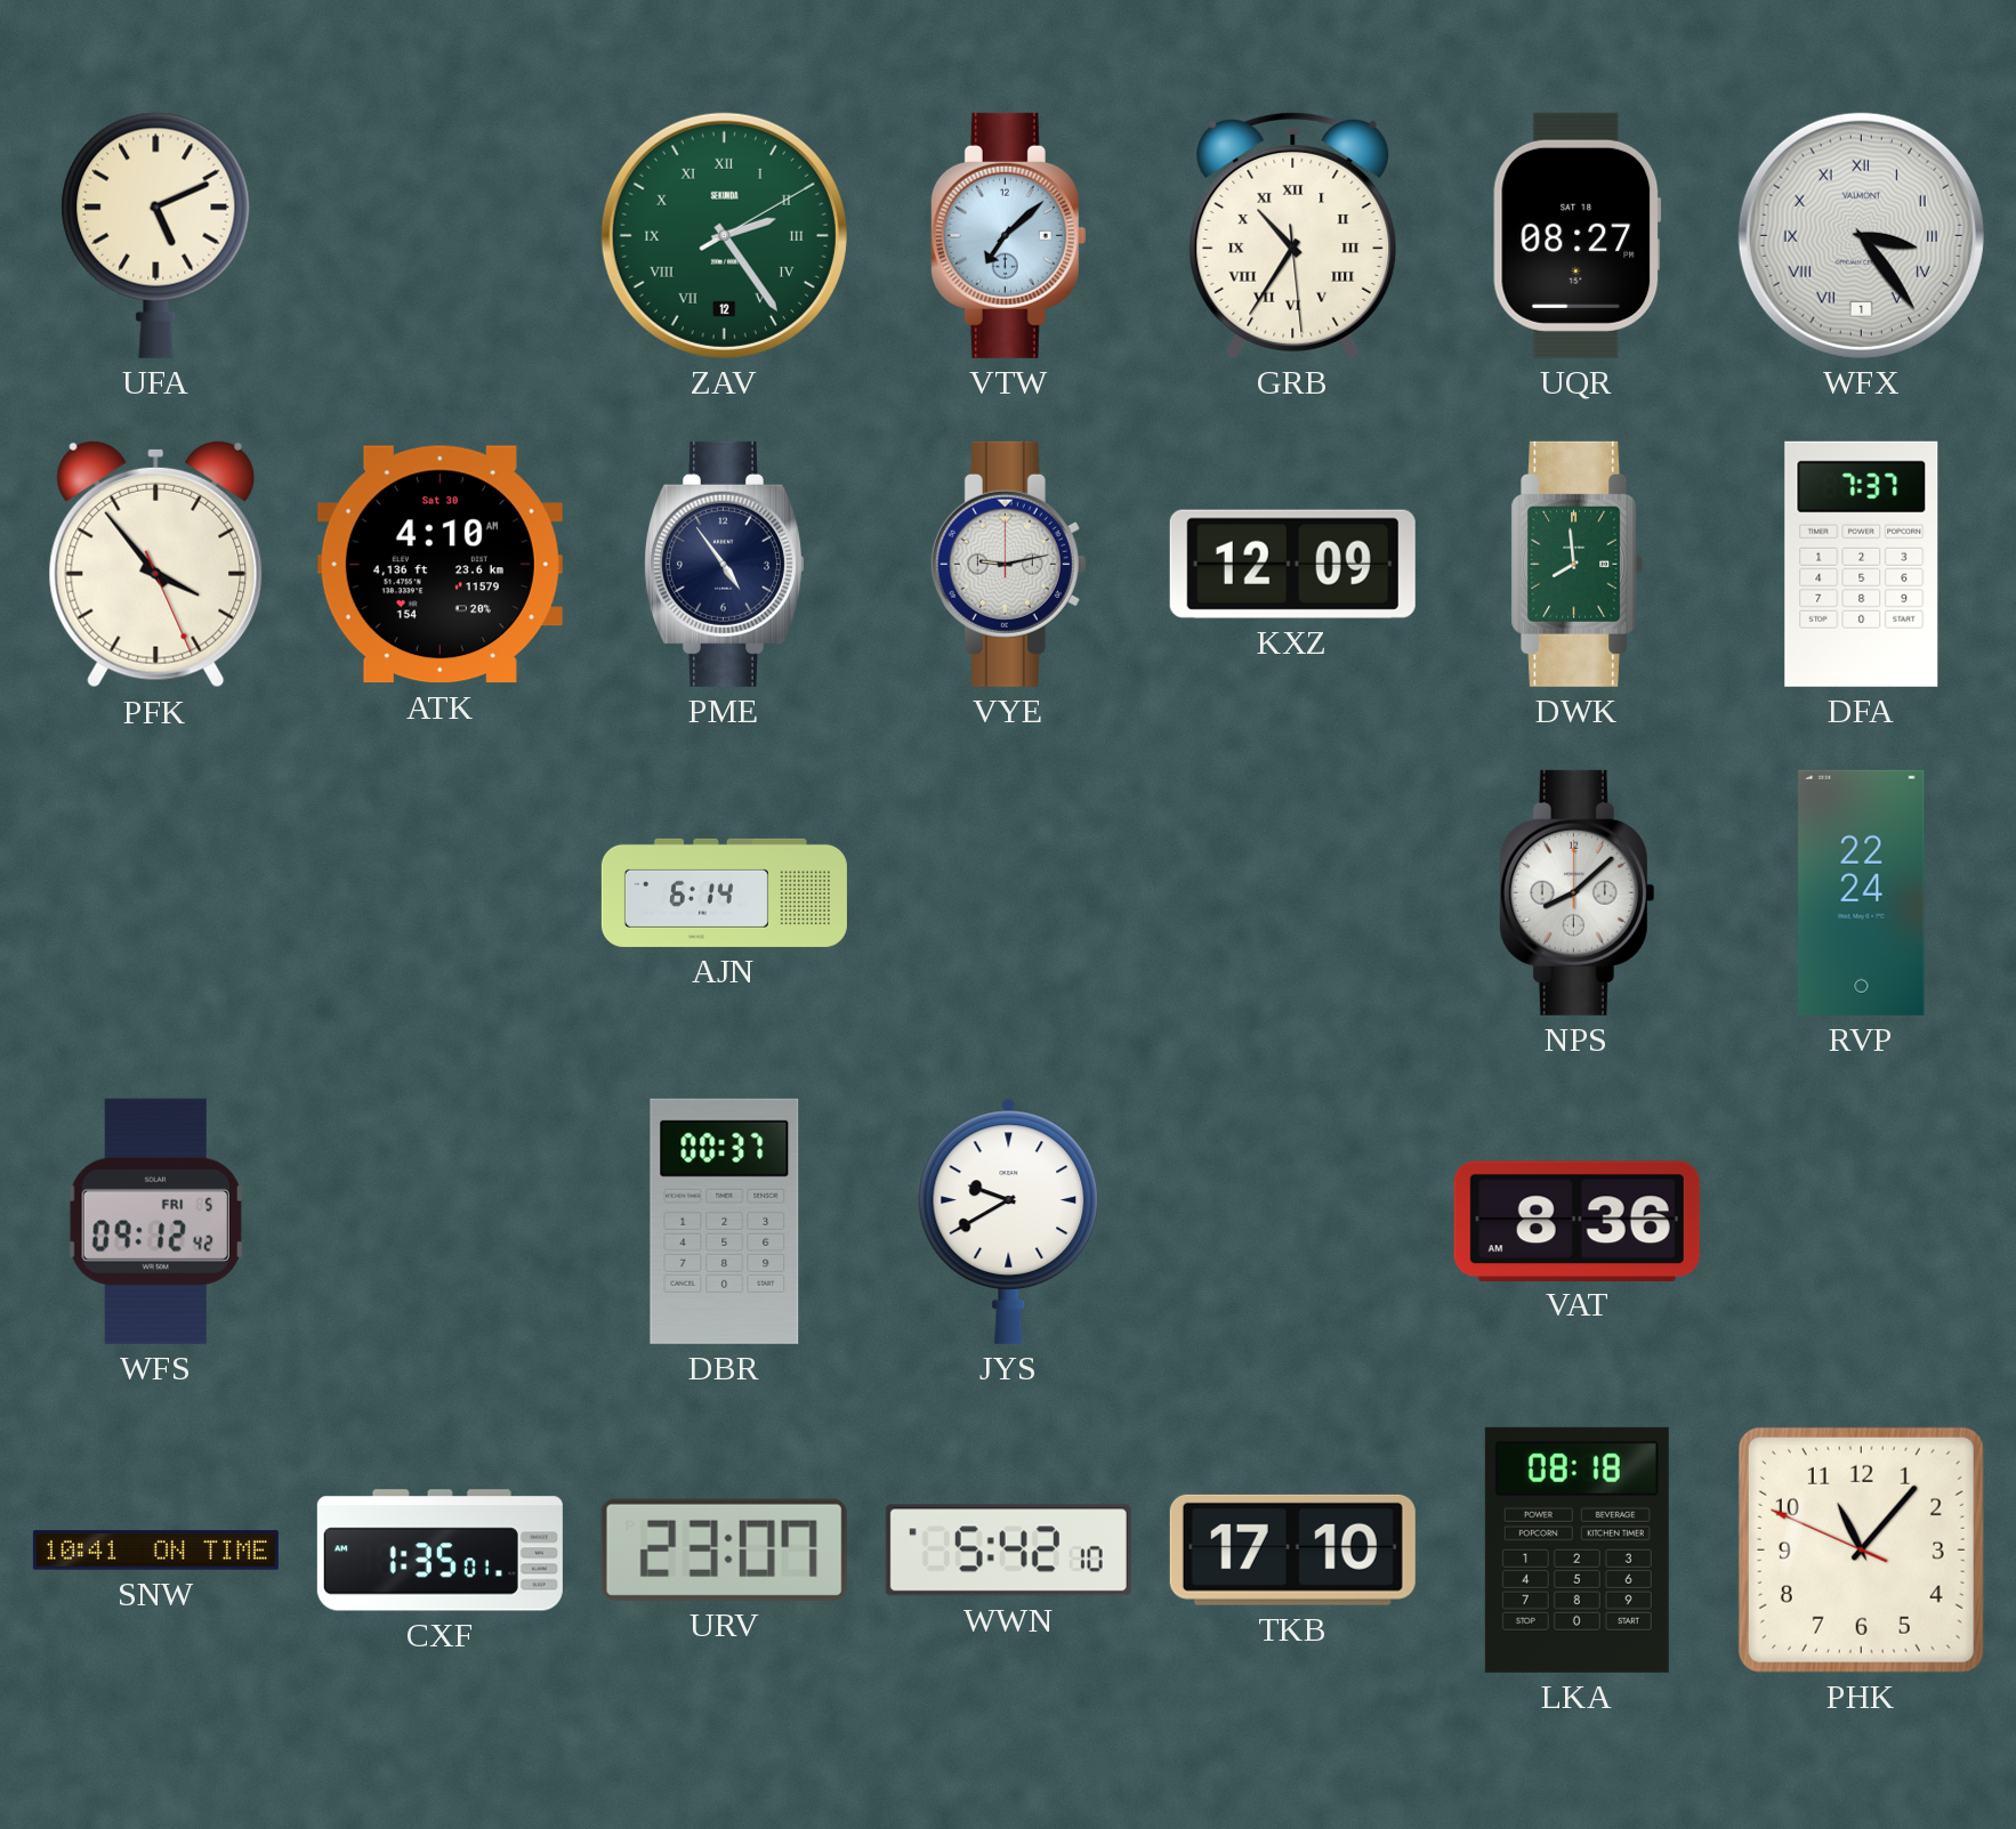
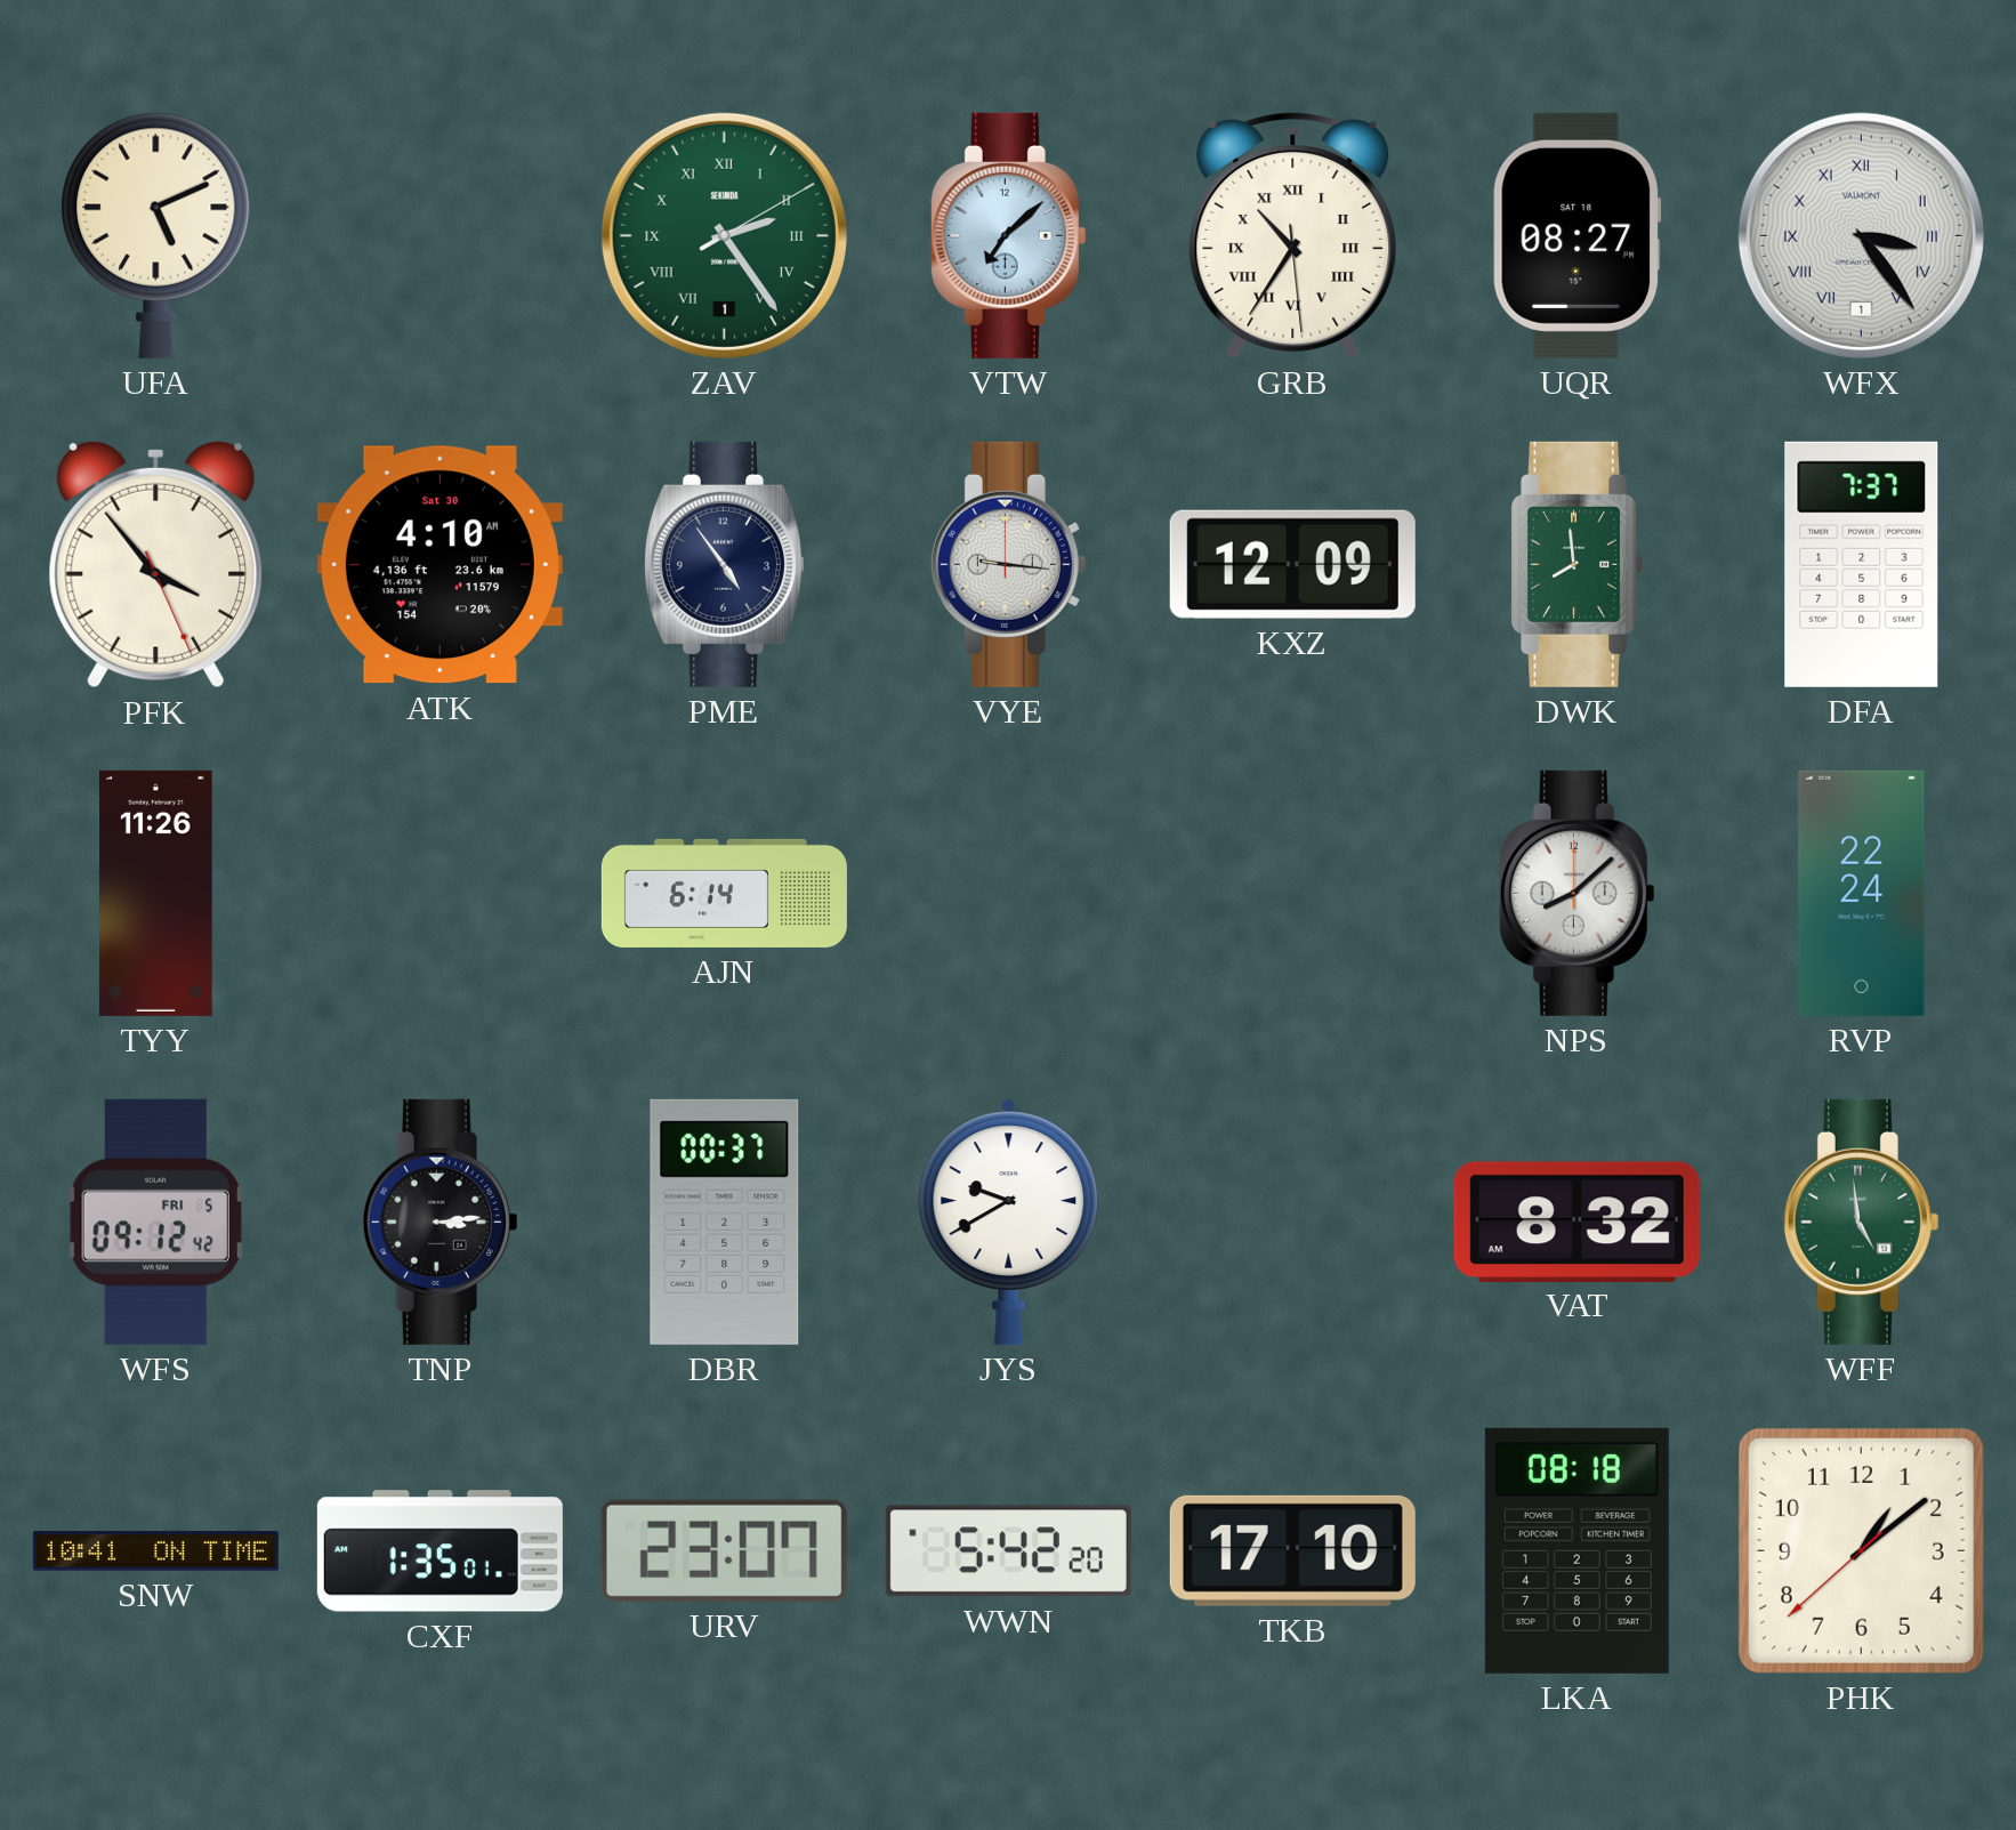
ZAV date: 12 -> 1 (724, 235)
VYE: 9:13 -> 9:16 (1008, 564)
TYY: none -> 11:26 (156, 893)
TNP: none -> 3:14 (440, 1222)
VAT: 8:36 -> 8:32 (1576, 1222)
WFF: none -> 4:59 (1861, 1222)
WWN: 5:42:10 -> 5:42:20 (1008, 1551)
PHK: 11:06 -> 1:08 (1861, 1550)
